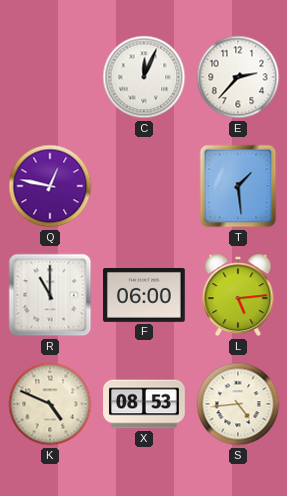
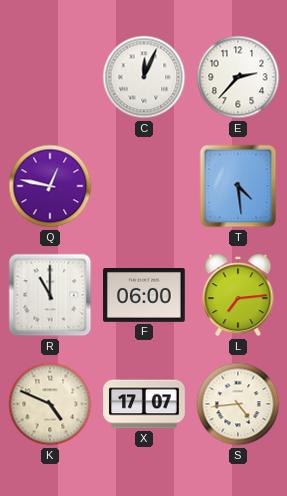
T: 1:29 -> 4:29 (238, 186)
L: 5:14 -> 7:14 (238, 295)
X: 08:53 -> 17:07 (144, 404)
